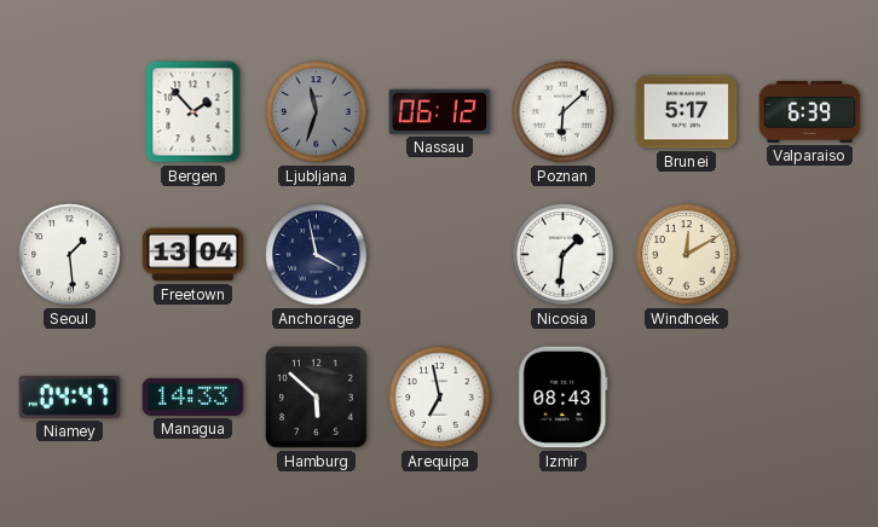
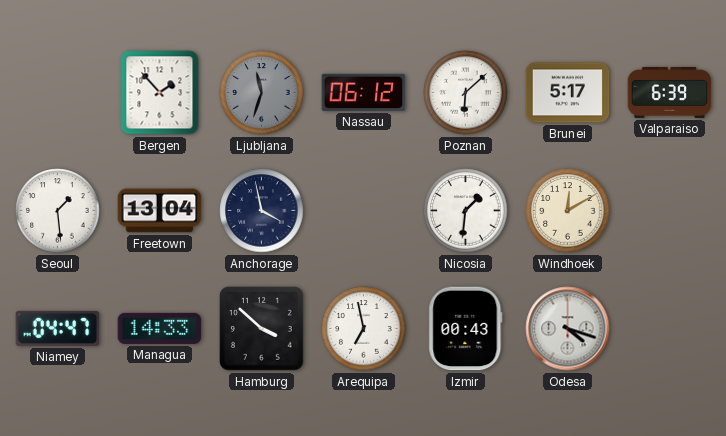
Hamburg: 5:52 -> 3:52 (262, 329)
Izmir: 08:43 -> 00:43 (466, 329)
Odesa: none -> 4:18 (568, 329)
